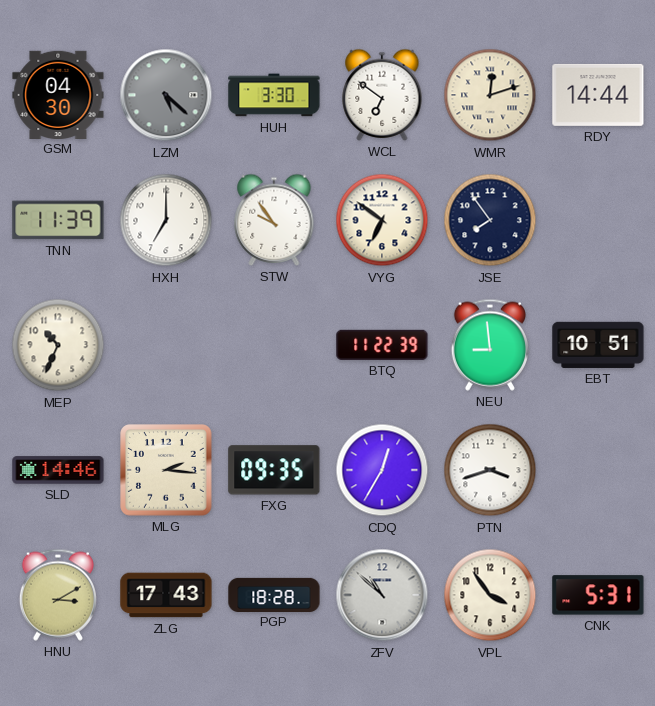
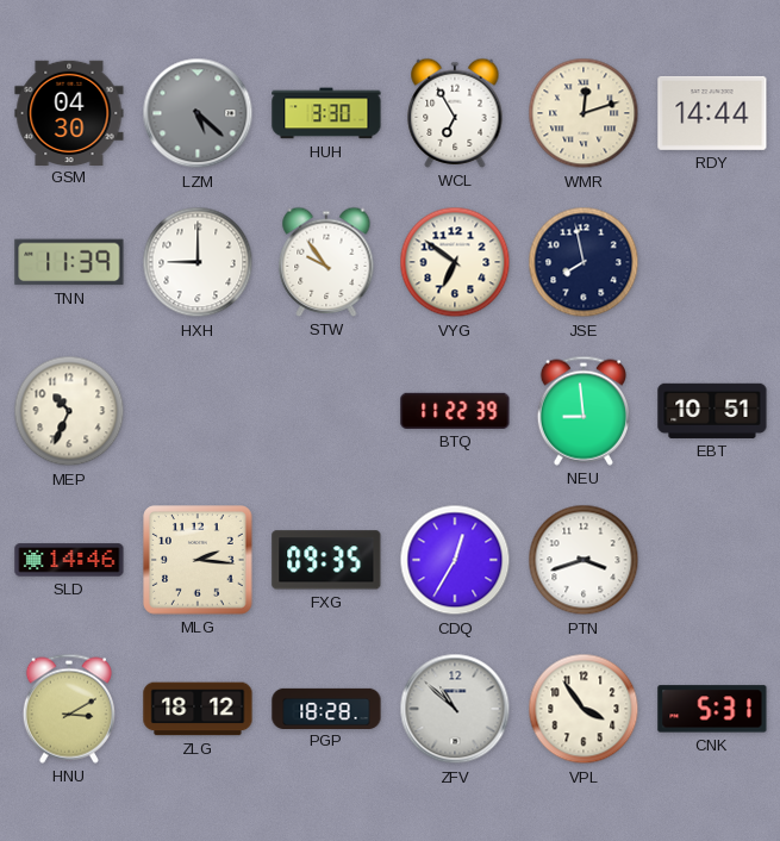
WCL: 6:51 -> 6:55 (455, 113)
HXH: 7:00 -> 9:00 (198, 262)
JSE: 7:54 -> 7:58 (584, 262)
ZLG: 17:43 -> 18:12 (198, 709)
